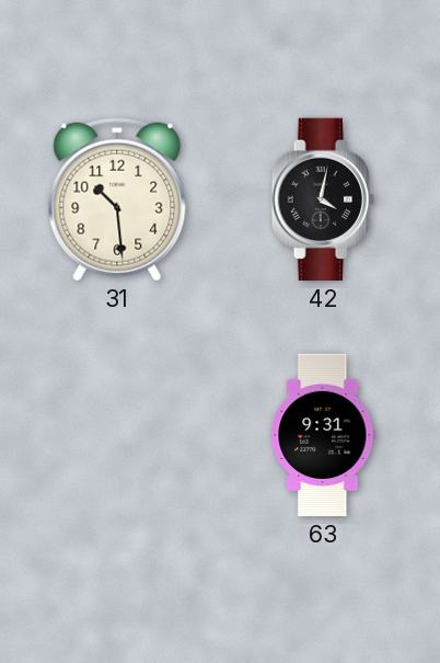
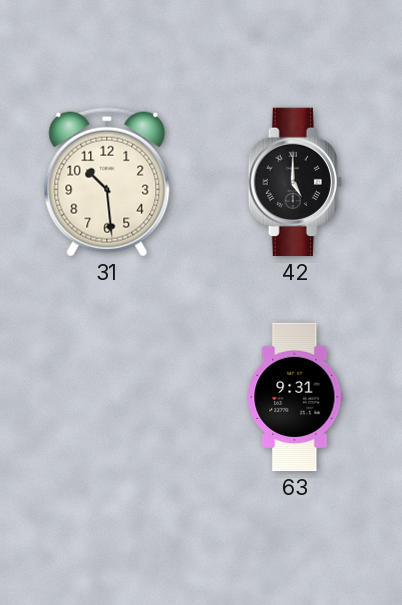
42: 4:02 -> 5:00 (295, 182)
